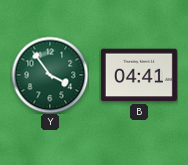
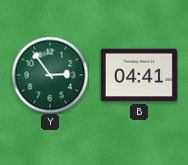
Y: 3:54 -> 2:54 (50, 75)
